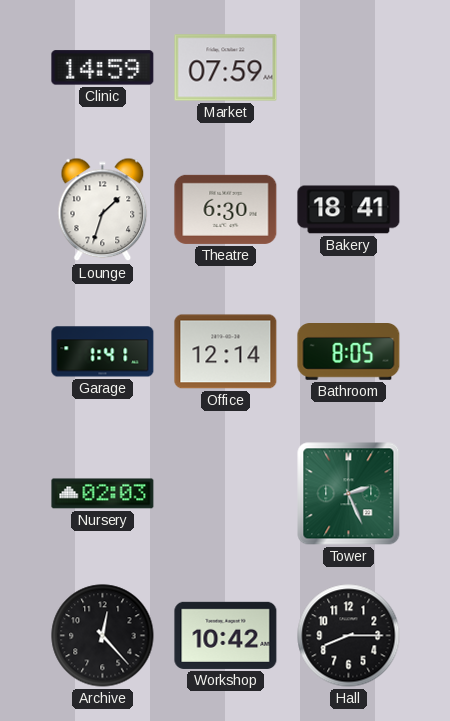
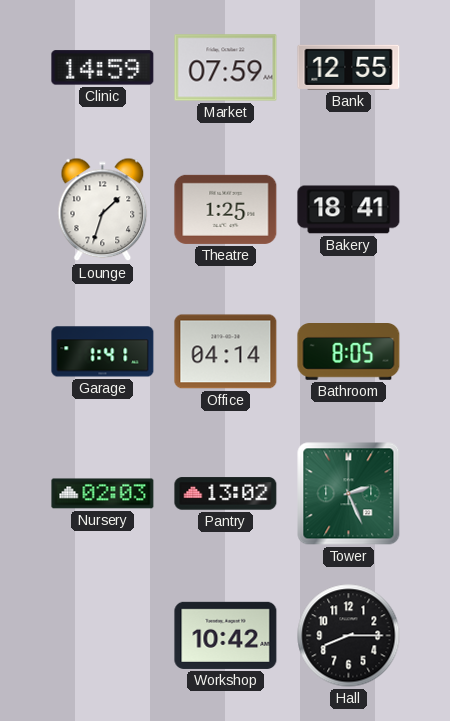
Bank: none -> 12:55 (349, 67)
Theatre: 6:30 -> 1:25 (226, 209)
Office: 12:14 -> 04:14 (226, 352)
Pantry: none -> 13:02 (226, 494)
Archive: 12:23 -> none (103, 636)
